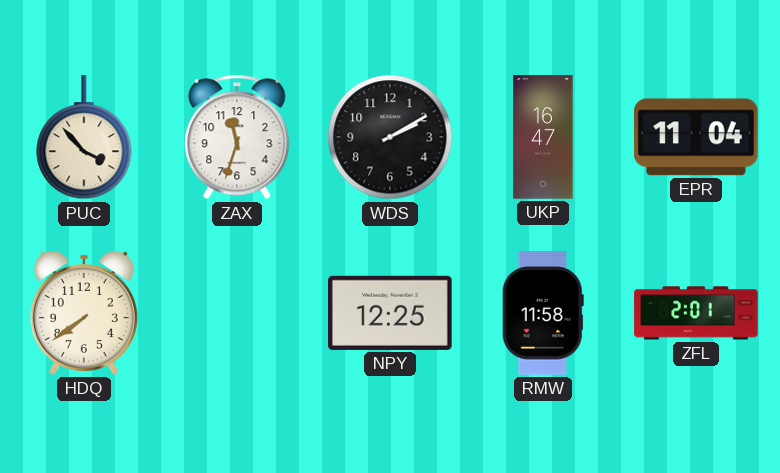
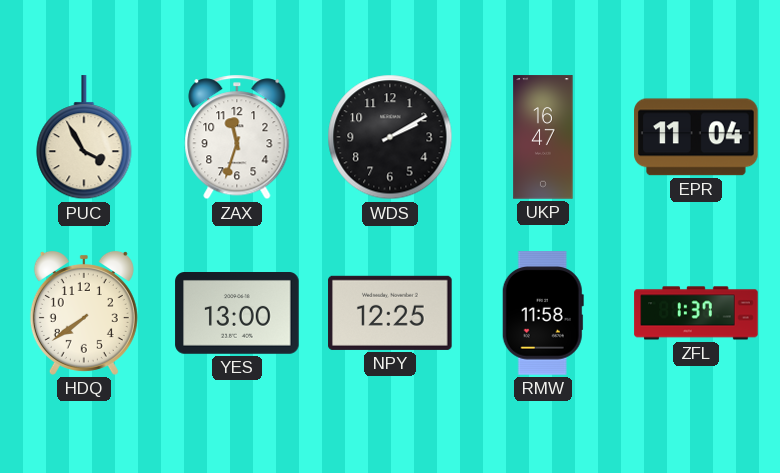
PUC: 3:53 -> 3:55 (84, 138)
YES: none -> 13:00 (237, 314)
ZFL: 2:01 -> 1:37 (696, 313)
